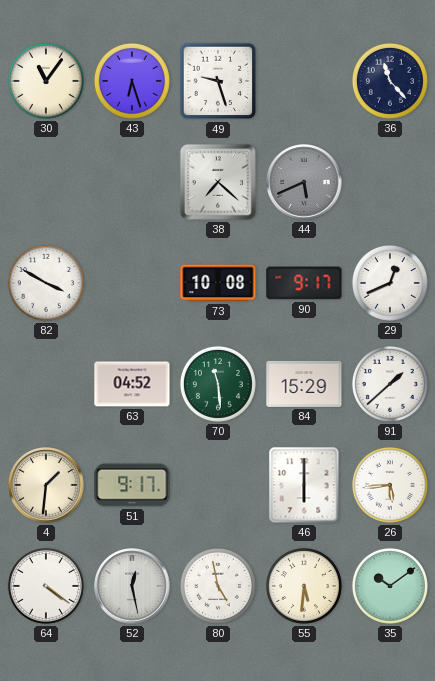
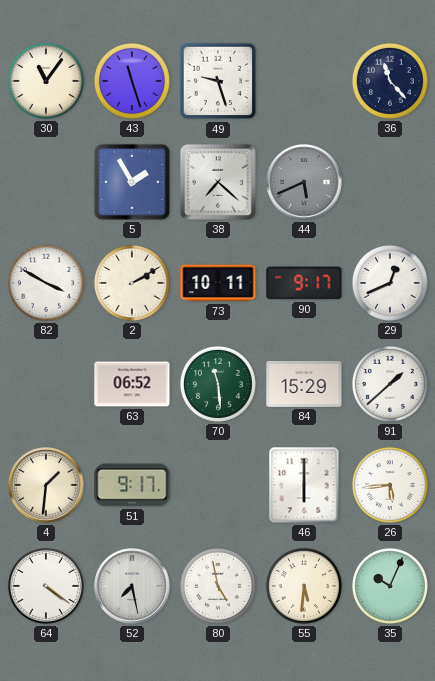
43: 6:27 -> 11:27 (132, 81)
5: none -> 1:55 (132, 182)
2: none -> 2:10 (132, 283)
73: 10:08 -> 10:11 (218, 283)
63: 04:52 -> 06:52 (132, 384)
52: 12:28 -> 7:28 (132, 586)
35: 10:09 -> 10:04 (390, 586)
